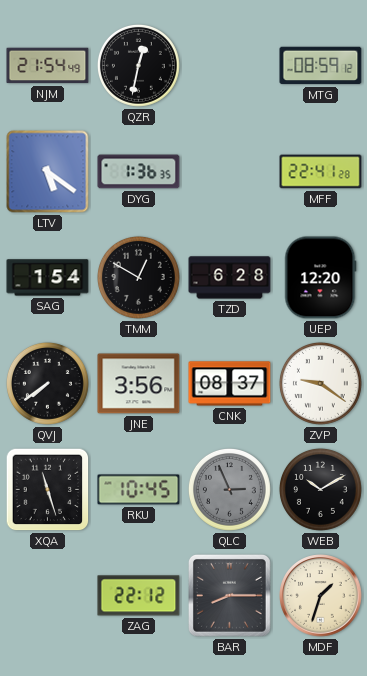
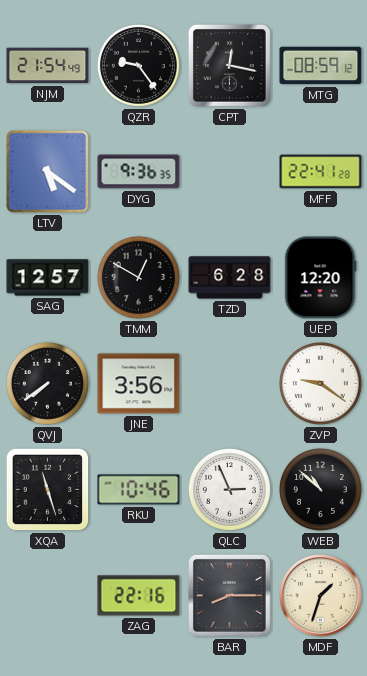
QZR: 12:32 -> 9:24 (138, 65)
CPT: none -> 12:17 (229, 65)
DYG: 1:36 -> 9:36 (139, 172)
SAG: 1:54 -> 12:57 (48, 278)
CNK: 08:37 -> none (230, 384)
RKU: 10:45 -> 10:46 (139, 490)
QLC dial: grey -> white (229, 489)
WEB: 10:10 -> 10:52 (320, 489)
ZAG: 22:12 -> 22:16 (139, 596)
